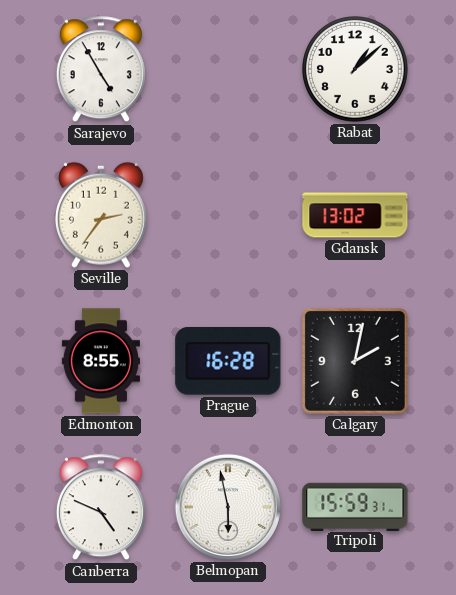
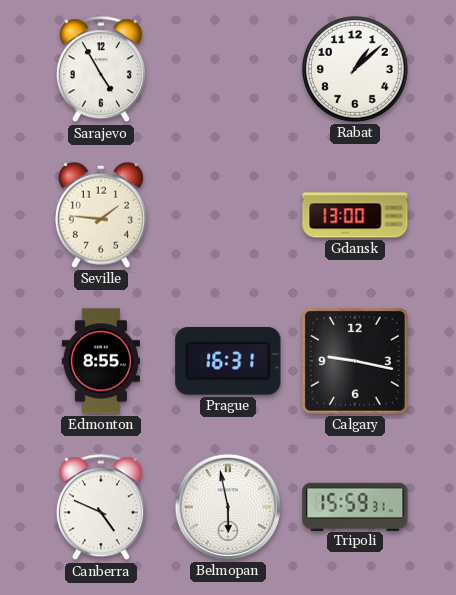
Seville: 2:36 -> 1:46 (101, 215)
Gdansk: 13:02 -> 13:00 (355, 215)
Prague: 16:28 -> 16:31 (228, 361)
Calgary: 2:02 -> 9:17 (355, 361)
